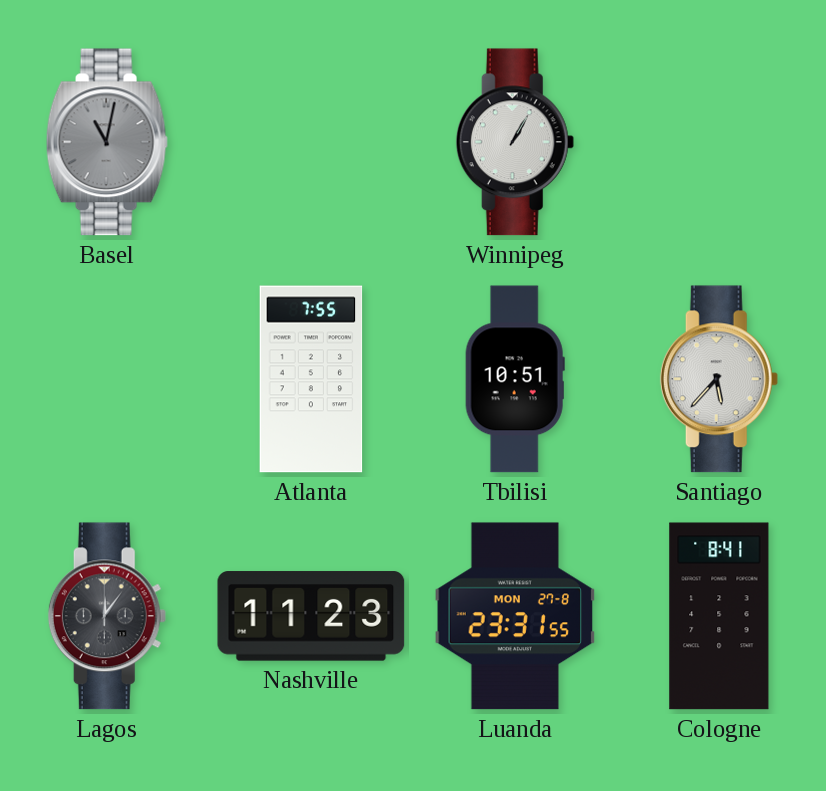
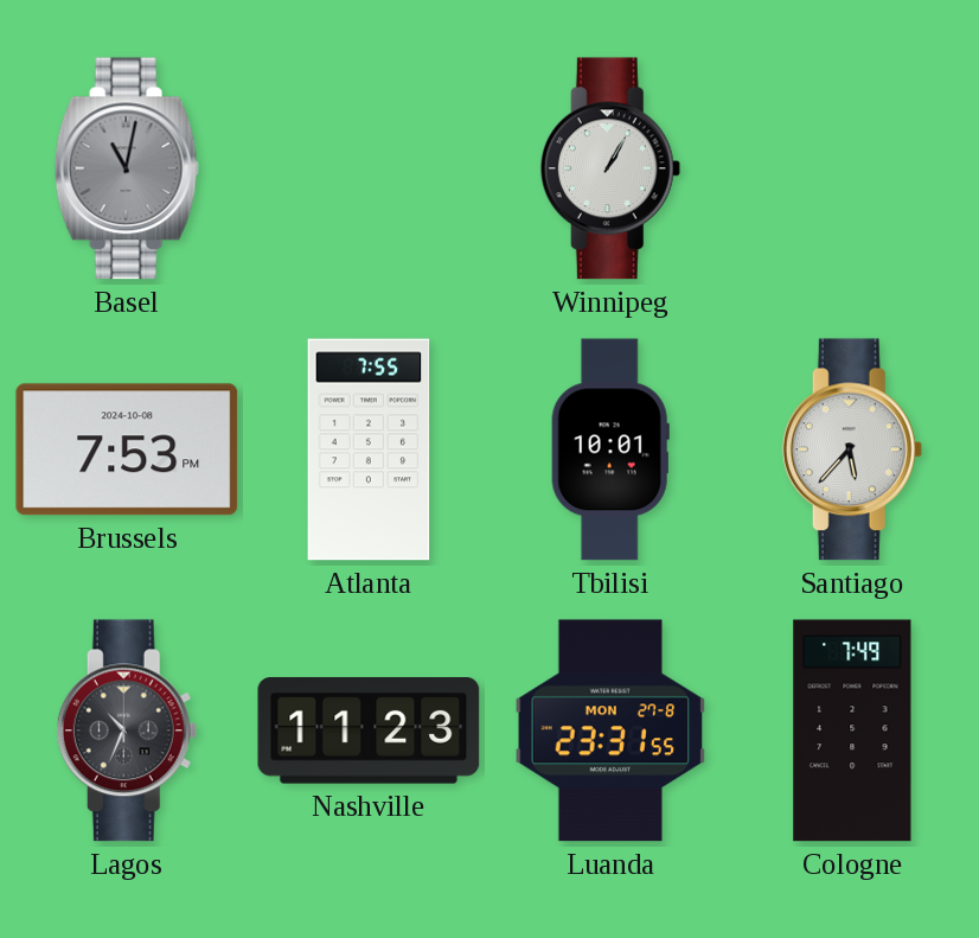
Brussels: none -> 7:53 (127, 449)
Tbilisi: 10:51 -> 10:01 (610, 449)
Lagos: 12:06 -> 10:34 (127, 730)
Cologne: 8:41 -> 7:49 (852, 730)
